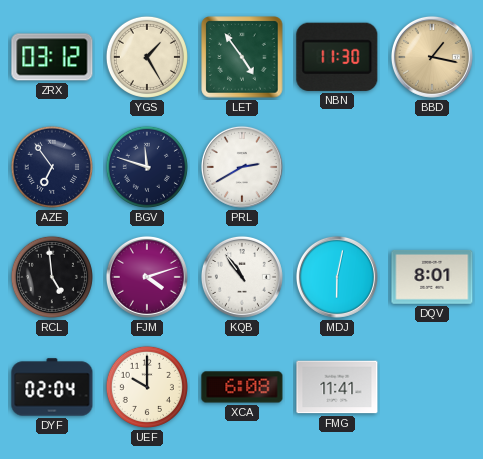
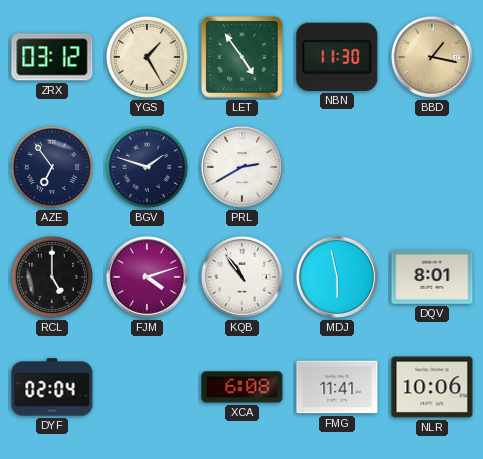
BGV: 11:48 -> 1:48 (147, 167)
RCL: 4:59 -> 5:00 (52, 277)
MDJ: 6:02 -> 5:58 (337, 277)
UEF: 10:00 -> none (147, 387)
NLR: none -> 10:06 (432, 387)
